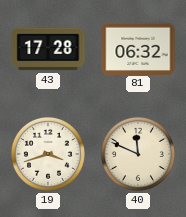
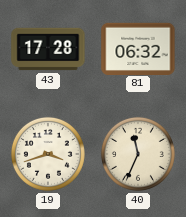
40: 11:49 -> 11:34 (138, 154)
